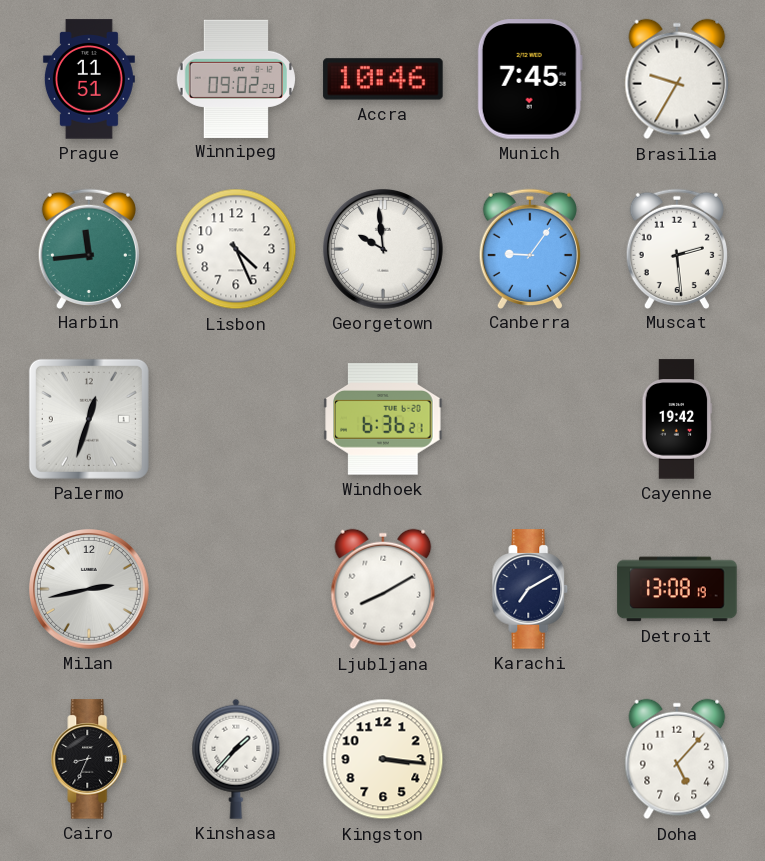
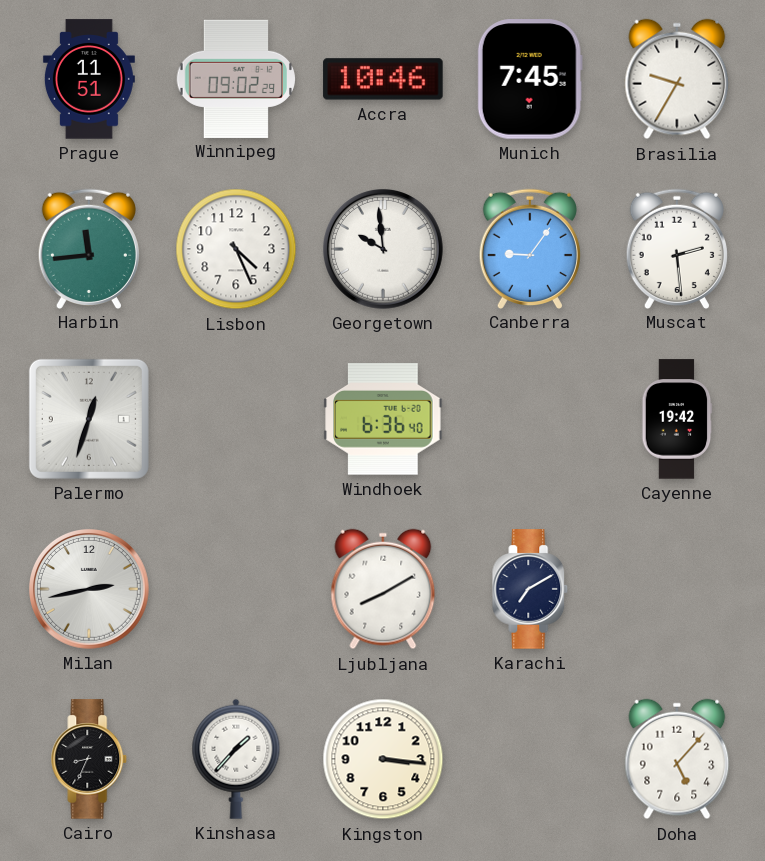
Windhoek: 6:36:21 -> 6:36:40 (383, 419)
Detroit: 13:08 -> none (677, 589)
